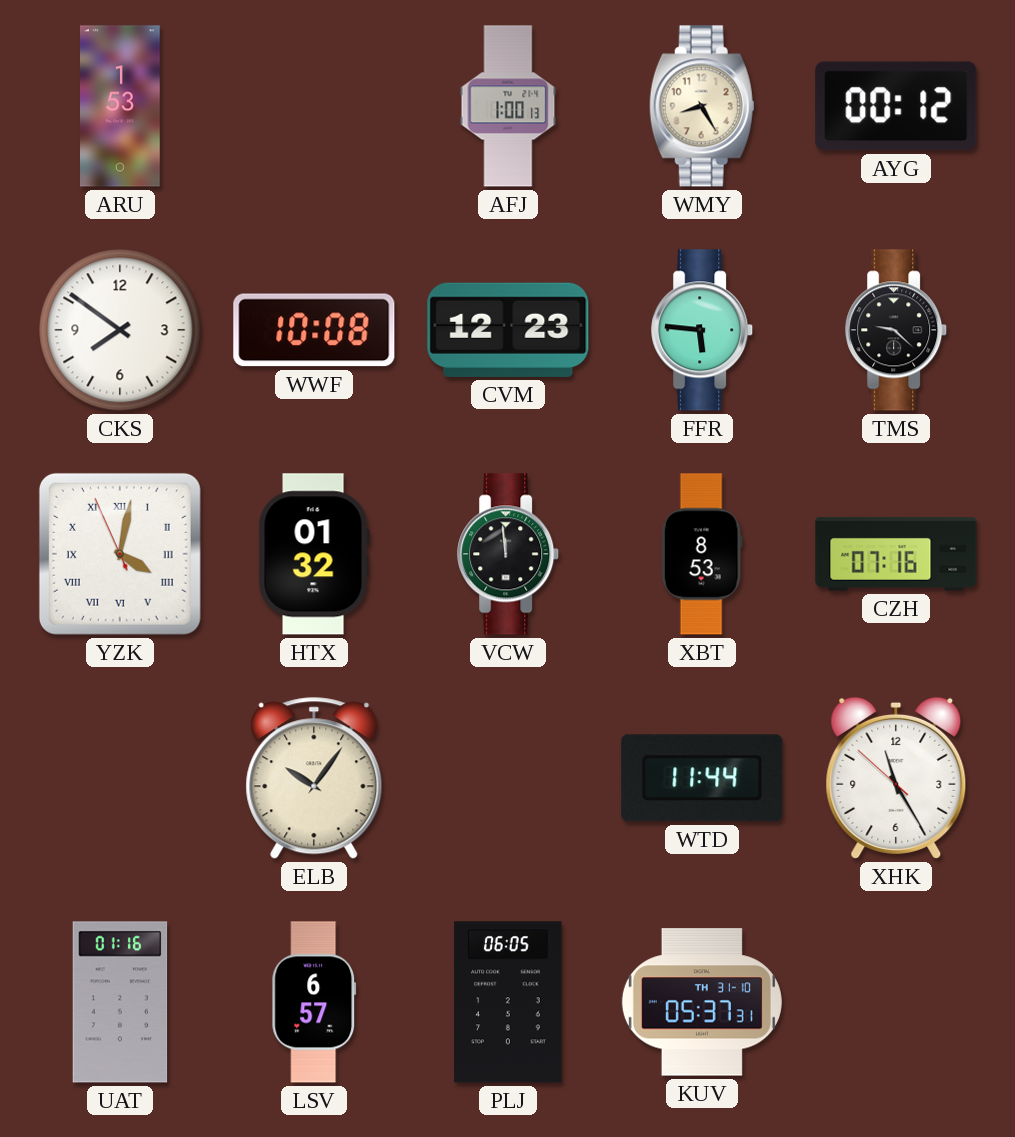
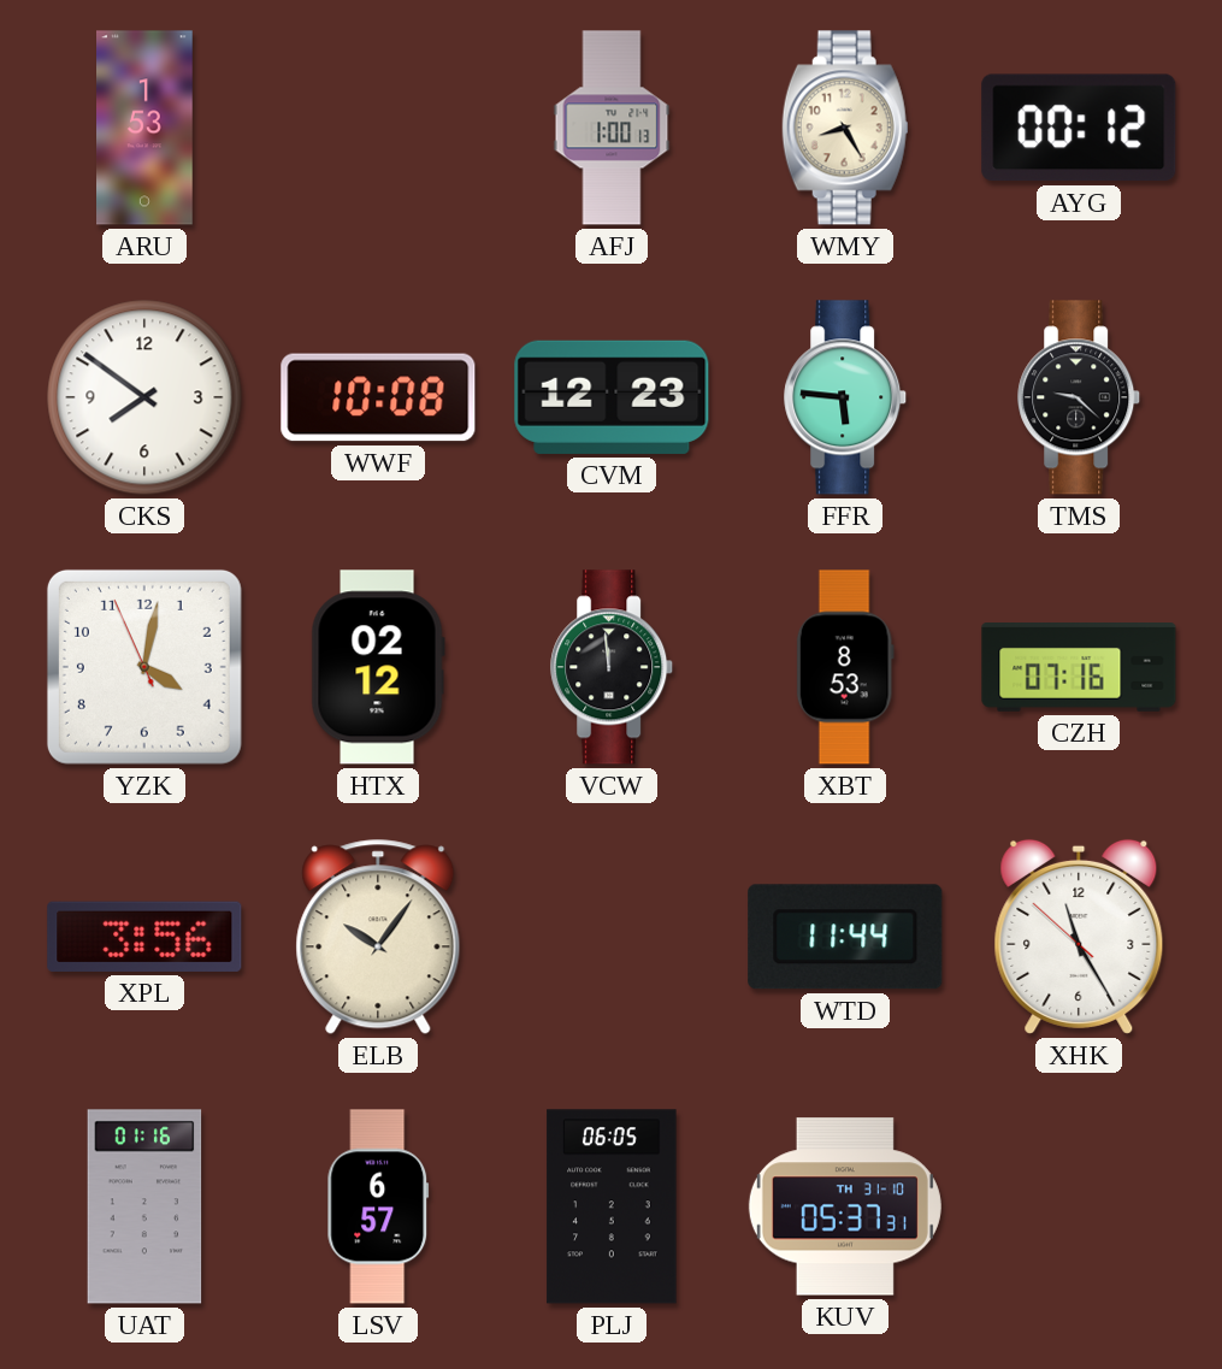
YZK numerals: Roman -> Arabic (144, 667)
HTX: 01:32 -> 02:12 (378, 667)
XPL: none -> 3:56 (144, 937)
